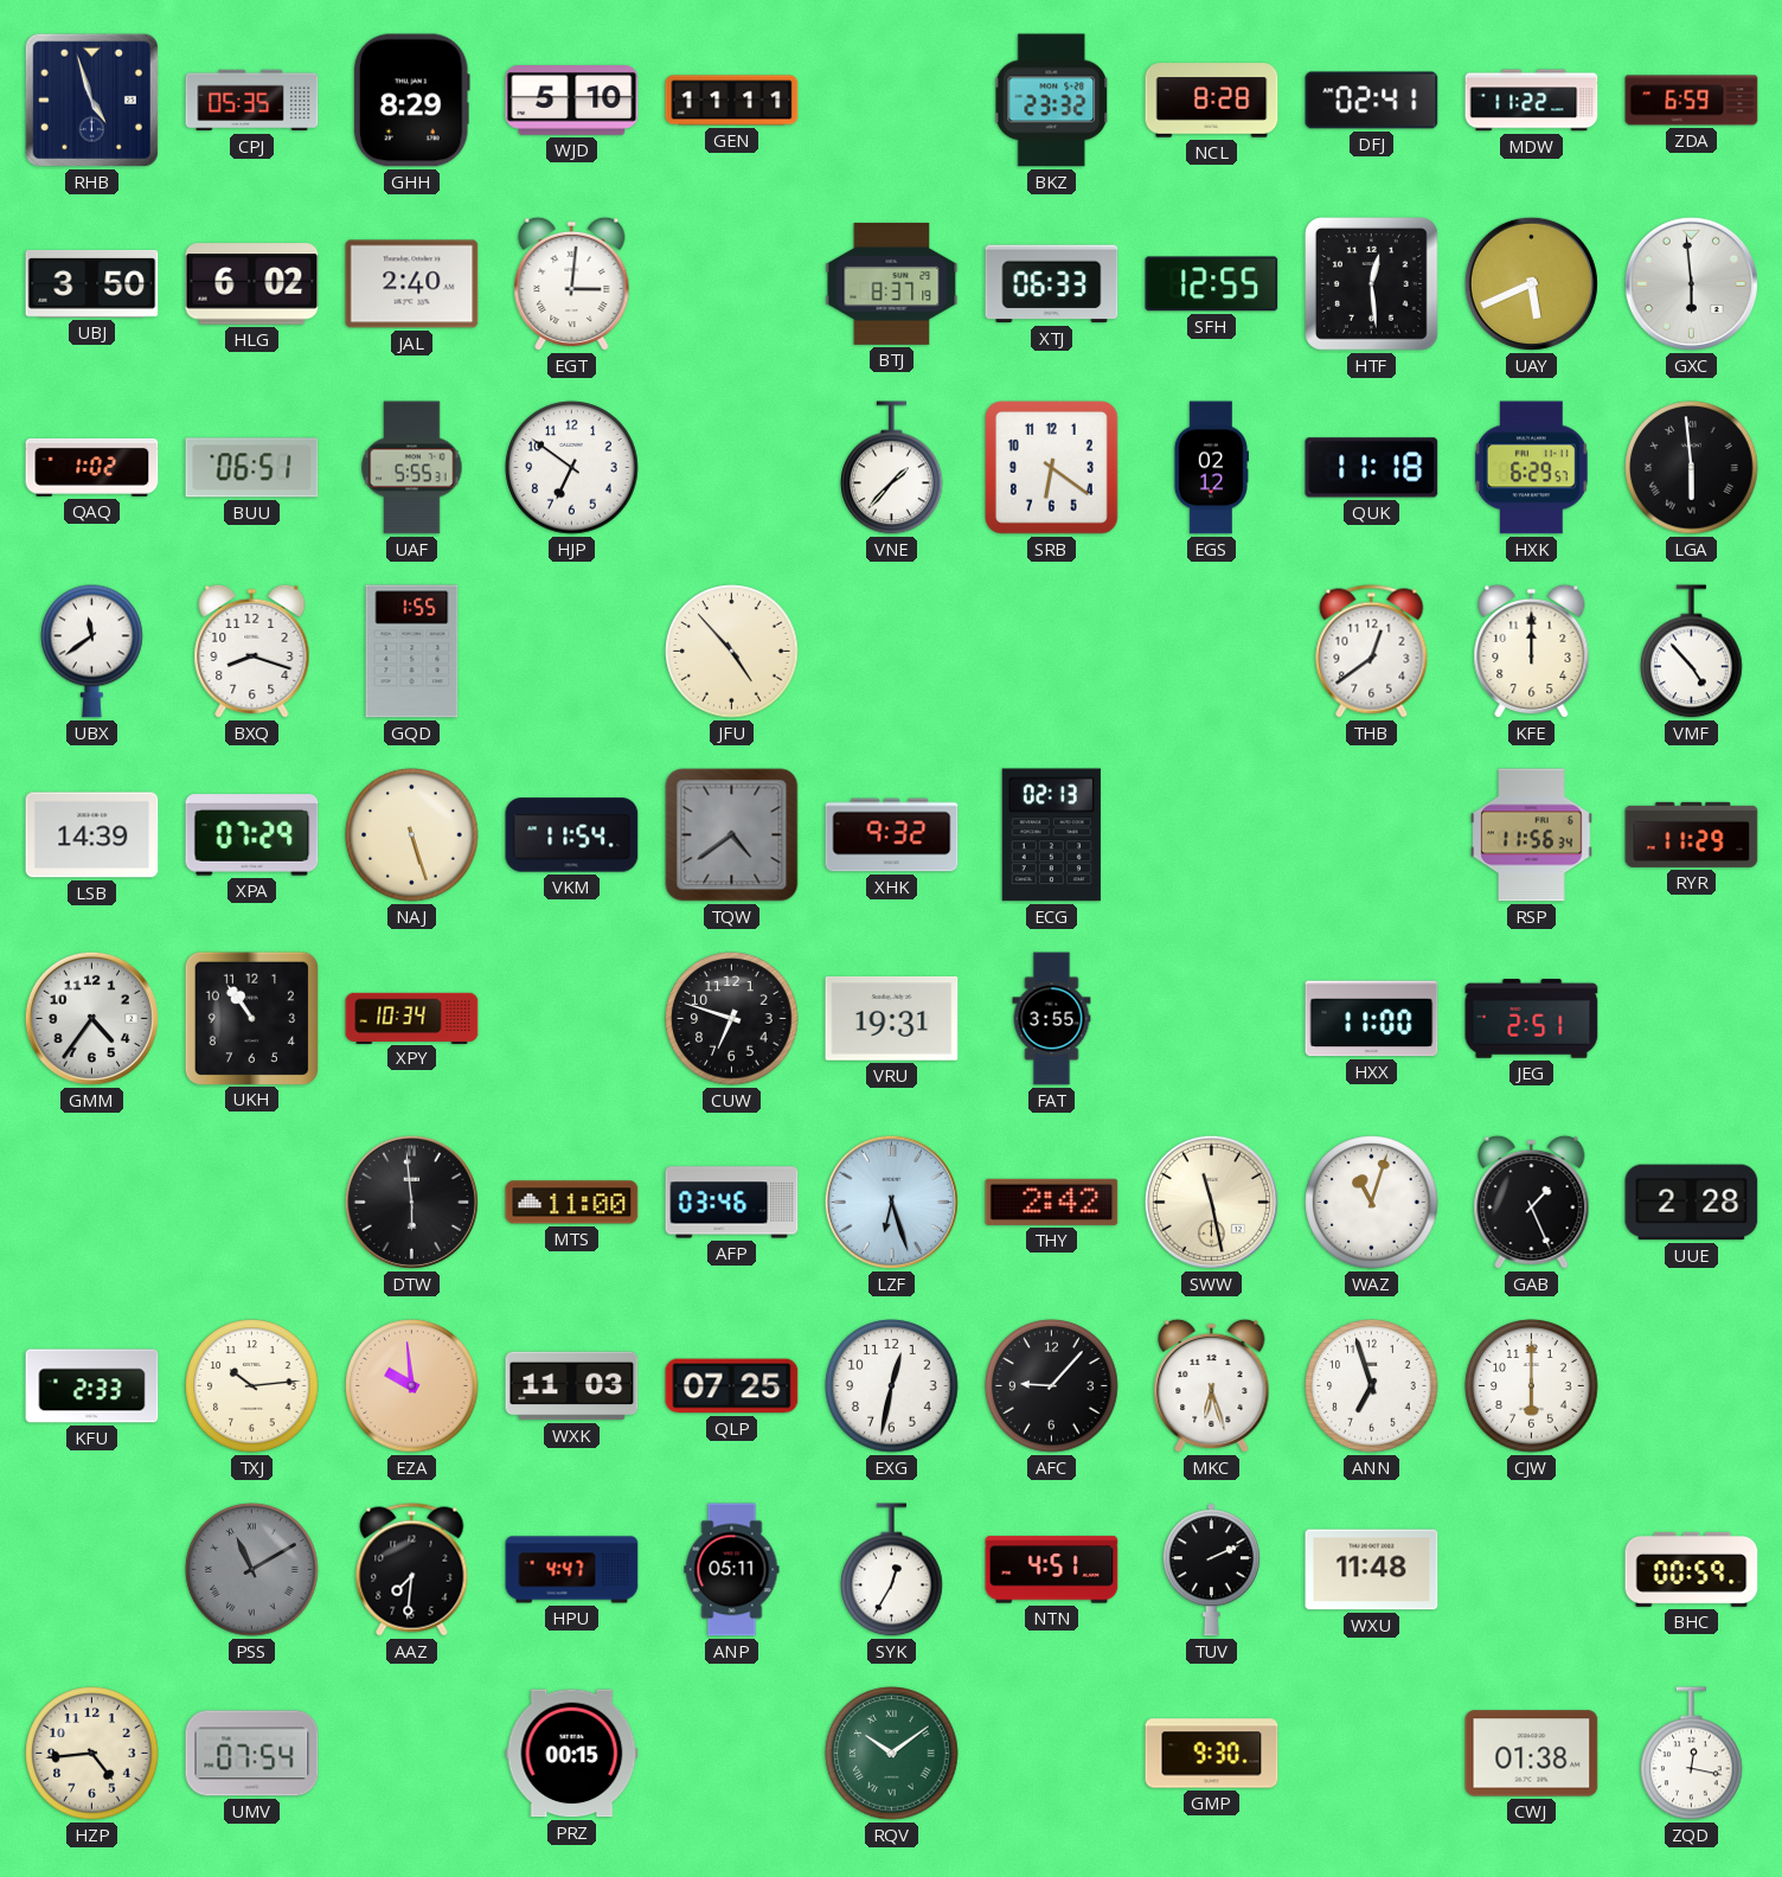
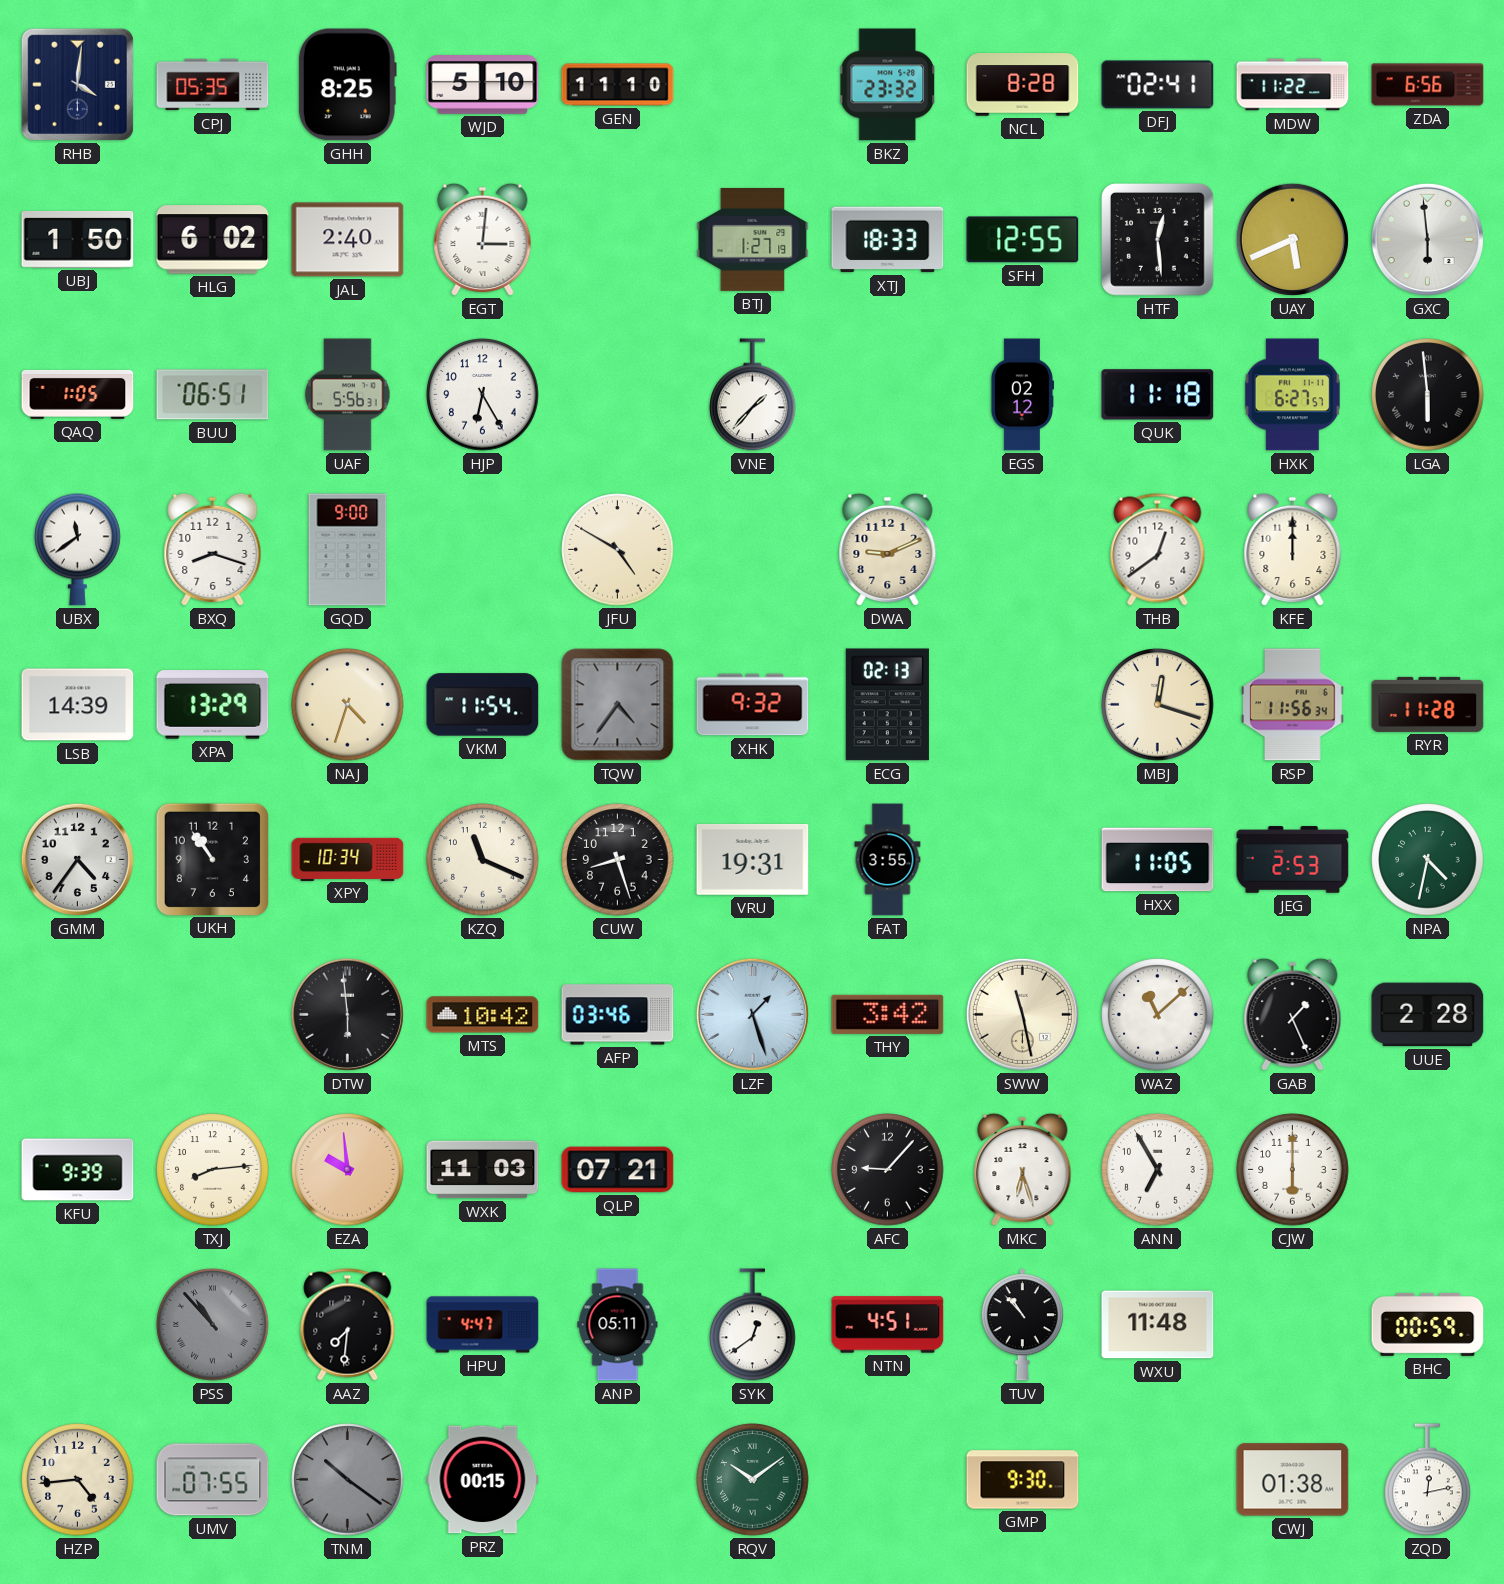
RHB: 4:57 -> 4:01 (77, 84)
GHH: 8:29 -> 8:25 (347, 85)
GEN: 11:11 -> 11:10 (618, 85)
ZDA: 6:59 -> 6:56 (1428, 85)
UBJ: 3:50 -> 1:50 (78, 239)
BTJ: 8:37 -> 1:27 (753, 239)
XTJ: 06:33 -> 18:33 (888, 240)
QAQ: 1:02 -> 1:05 (78, 394)
UAF: 5:55 -> 5:56 (348, 395)
HJP: 6:51 -> 6:25 (483, 395)
SRB: 6:21 -> none (1052, 468)
HXK: 6:29 -> 6:27 (1292, 395)
GQD: 1:55 -> 9:00 (348, 550)
JFU: 4:53 -> 4:50 (618, 550)
DWA: none -> 9:11 (888, 550)
VMF: 4:53 -> none (1692, 652)
XPA: 07:29 -> 13:29 (213, 705)
NAJ: 5:27 -> 4:33 (348, 705)
TQW: 4:39 -> 4:36 (618, 705)
MBJ: none -> 12:18 (1158, 705)
RYR: 11:29 -> 11:28 (1428, 704)
KZQ: none -> 11:19 (483, 860)
CUW: 6:48 -> 8:27 (618, 860)
HXX: 11:00 -> 11:05 (1158, 860)
JEG: 2:51 -> 2:53 (1293, 860)
NPA: none -> 4:32 (1428, 860)
MTS: 11:00 -> 10:42 (483, 1015)
LZF: 6:27 -> 1:27 (752, 1014)
THY: 2:42 -> 3:42 (888, 1014)
WAZ: 11:03 -> 11:08 (1158, 1015)
KFU: 2:33 -> 9:39 (78, 1170)
TXJ: 10:14 -> 8:14 (213, 1170)
QLP: 07:25 -> 07:21 (618, 1170)
EXG: 12:32 -> none (892, 1386)
ANN: 6:57 -> 6:55 (1158, 1170)
PSS: 11:10 -> 10:53 (213, 1325)
SYK: 12:35 -> 12:39 (753, 1325)
TUV: 2:11 -> 10:53 (1022, 1325)
UMV: 07:54 -> 07:55 (213, 1480)
TNM: none -> 10:21 (348, 1480)
ZQD: 12:17 -> 12:13 (1428, 1480)
